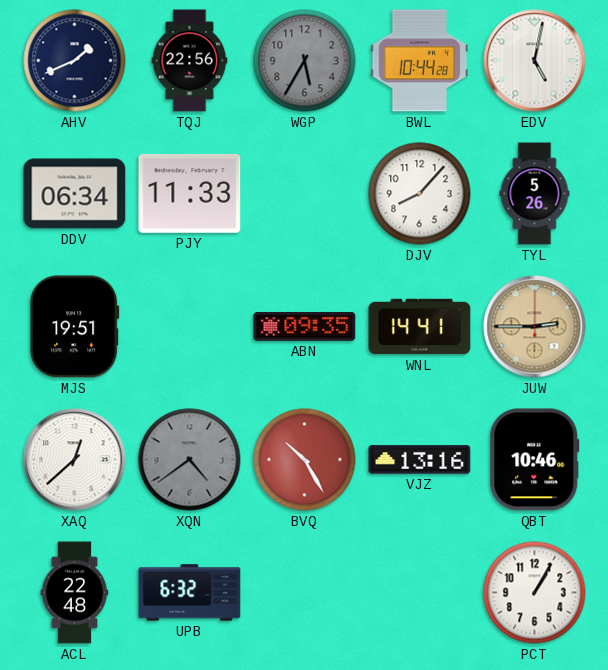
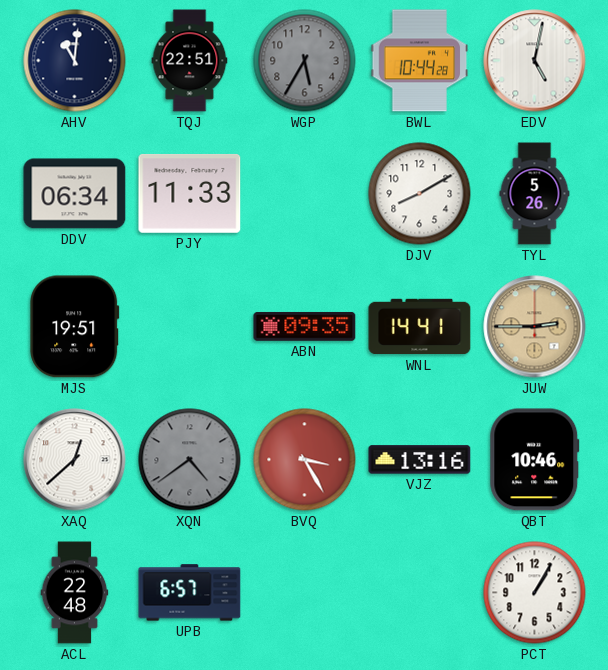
AHV: 1:41 -> 11:01 (75, 61)
TQJ: 22:56 -> 22:51 (190, 61)
DJV: 8:07 -> 8:10 (420, 194)
BVQ: 10:25 -> 3:25 (305, 460)
UPB: 6:32 -> 6:57 (190, 593)
